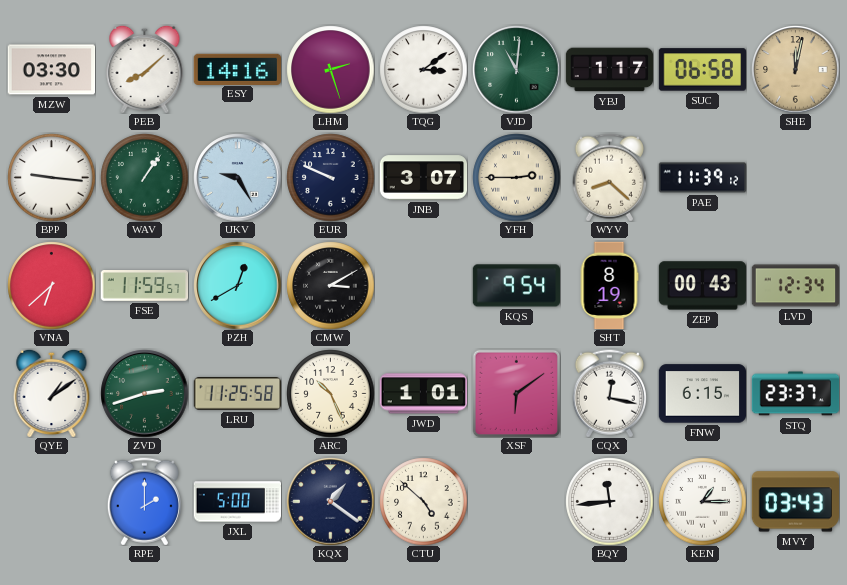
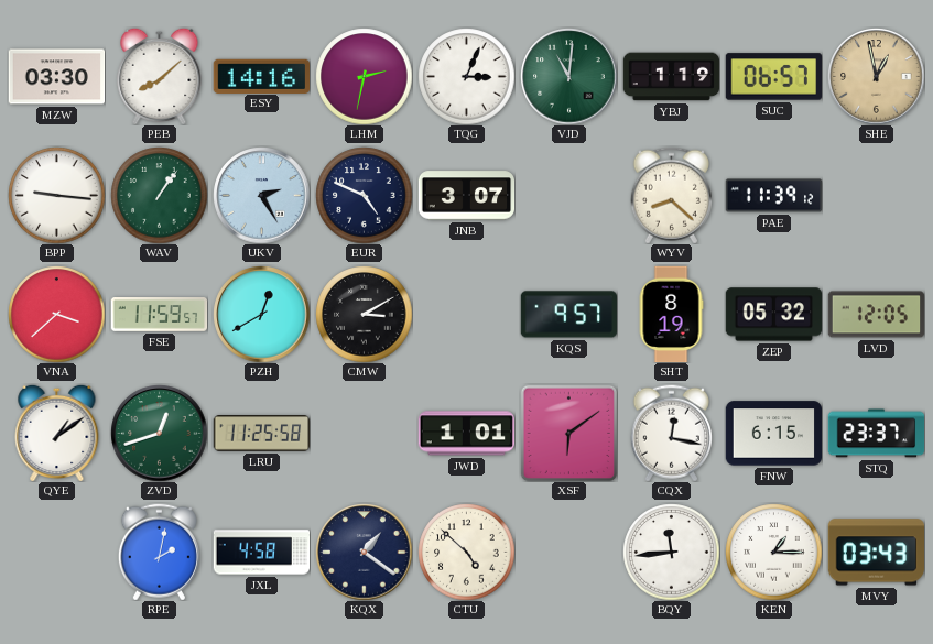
LHM: 2:27 -> 2:32 (364, 76)
TQG: 3:09 -> 3:04 (466, 76)
YBJ: 1:17 -> 1:19 (671, 77)
SUC: 06:58 -> 06:57 (773, 77)
SHE: 12:02 -> 12:58 (876, 76)
UKV: 9:25 -> 2:25 (261, 195)
EUR: 9:49 -> 4:49 (364, 195)
YFH: 2:45 -> none (516, 177)
VNA: 6:38 -> 3:38 (56, 314)
KQS: 9:54 -> 9:57 (568, 315)
ZEP: 00:43 -> 05:32 (773, 315)
LVD: 12:34 -> 12:05 (876, 315)
ZVD: 2:42 -> 12:42 (159, 433)
ARC: 10:26 -> none (330, 393)
RPE: 2:00 -> 2:02 (159, 552)
JXL: 5:00 -> 4:58 (261, 553)
